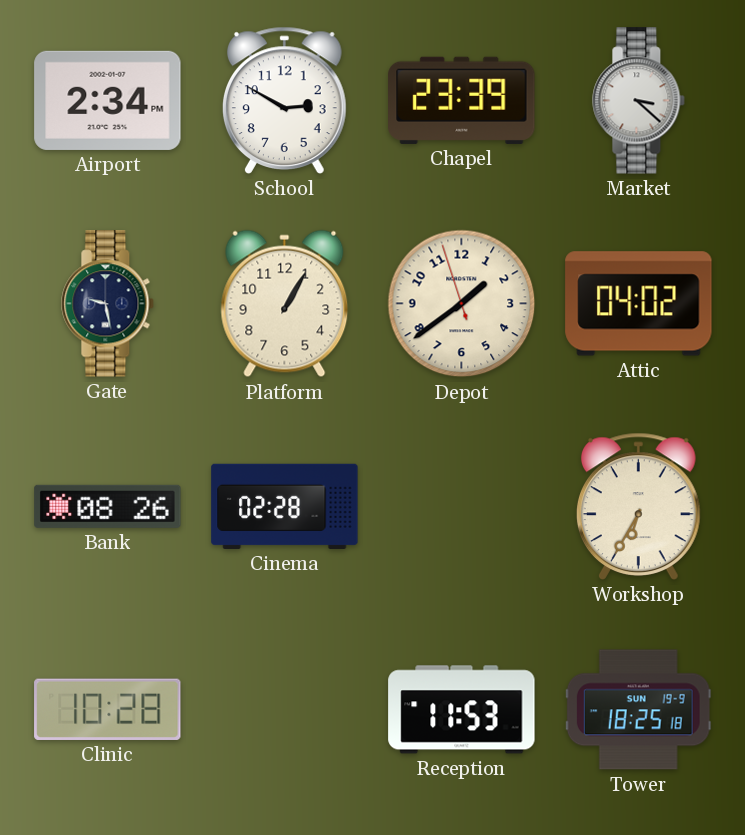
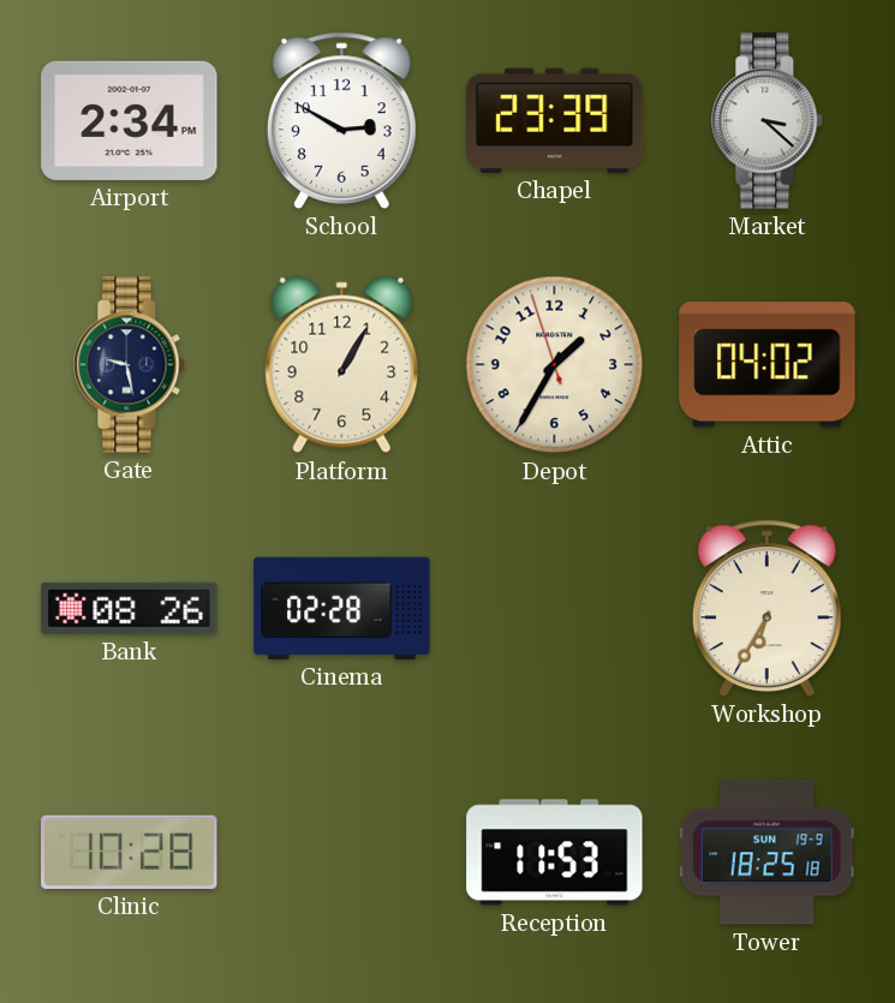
Depot: 1:38 -> 1:34 (555, 365)
